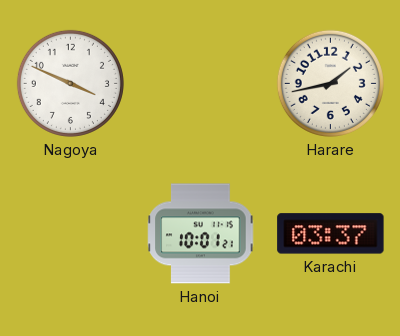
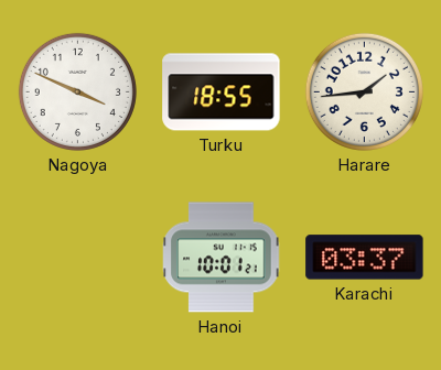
Turku: none -> 18:55 (222, 92)
Harare: 1:43 -> 1:44 (364, 91)
